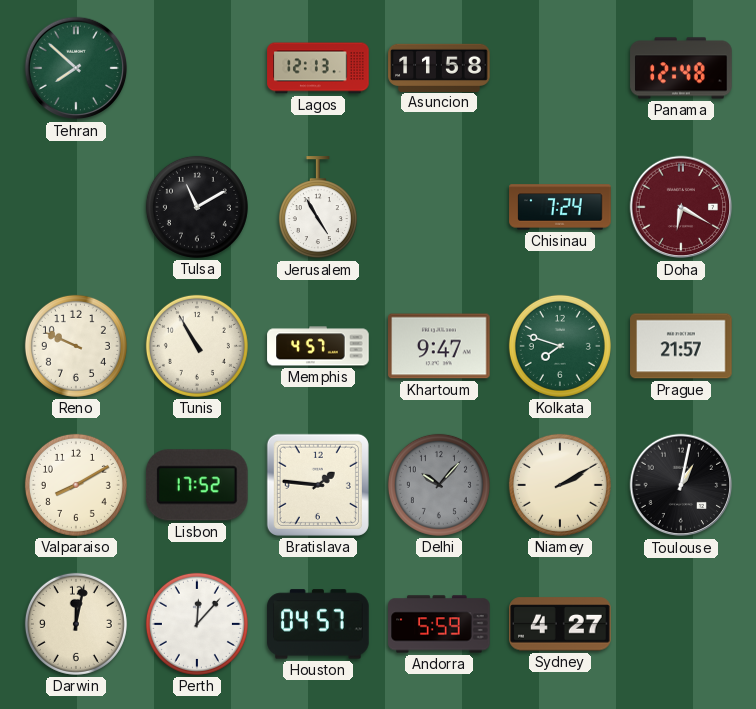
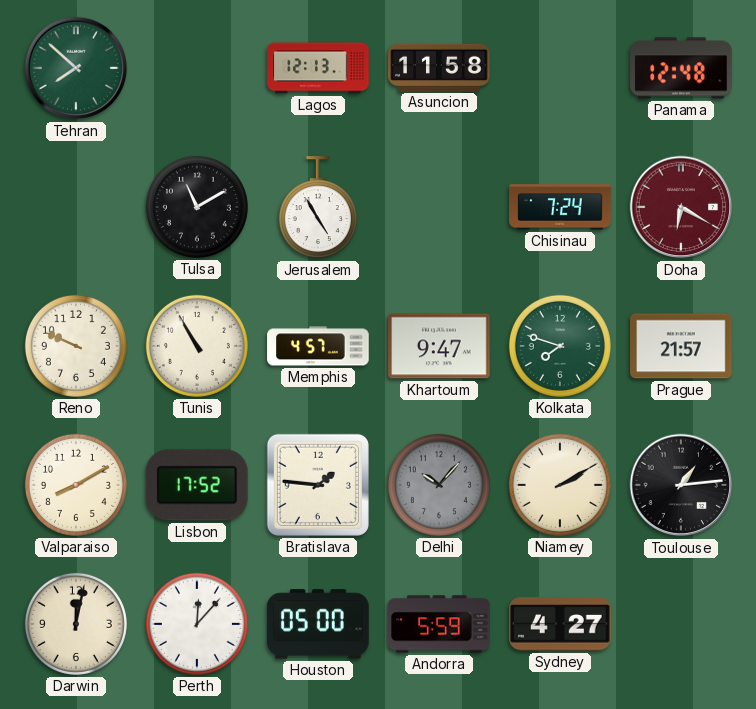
Toulouse: 1:02 -> 1:14 (681, 485)
Houston: 04:57 -> 05:00 (318, 624)
